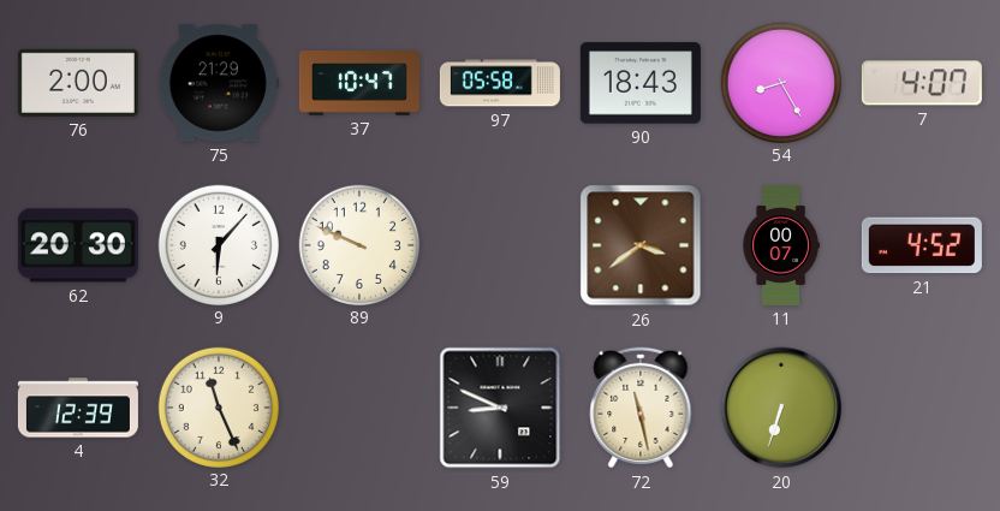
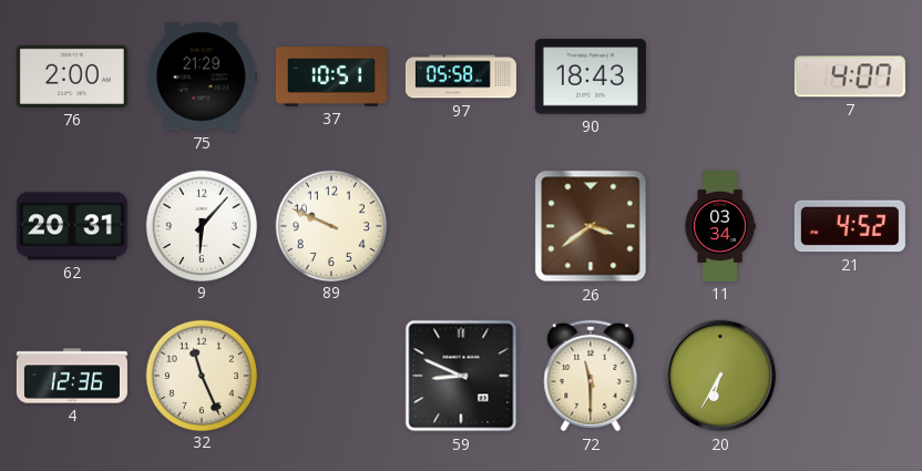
37: 10:47 -> 10:51 (331, 76)
54: 8:25 -> none (780, 82)
62: 20:30 -> 20:31 (72, 226)
11: 00:07 -> 03:34 (720, 226)
4: 12:39 -> 12:36 (72, 376)
72: 11:28 -> 11:30 (591, 376)
20: 6:33 -> 6:35 (720, 376)
